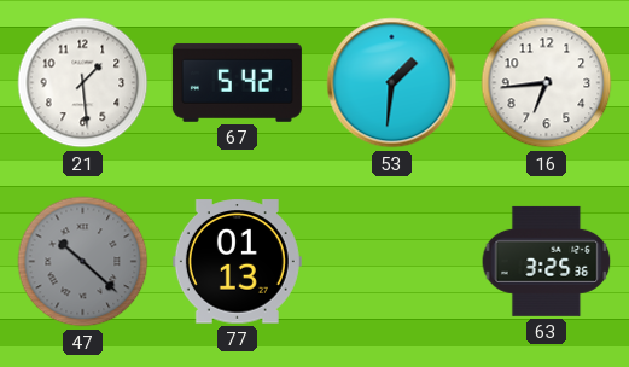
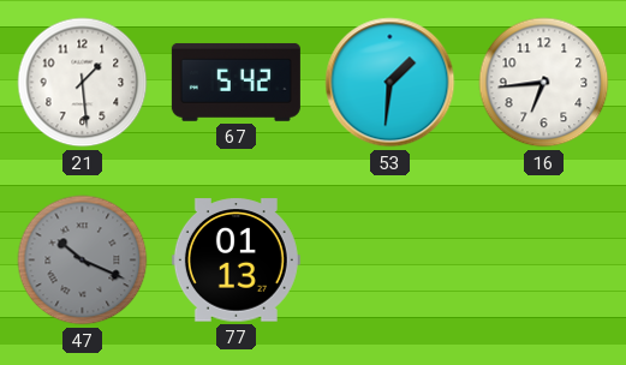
47: 10:22 -> 10:19 (83, 261)
63: 3:25 -> none (547, 261)
